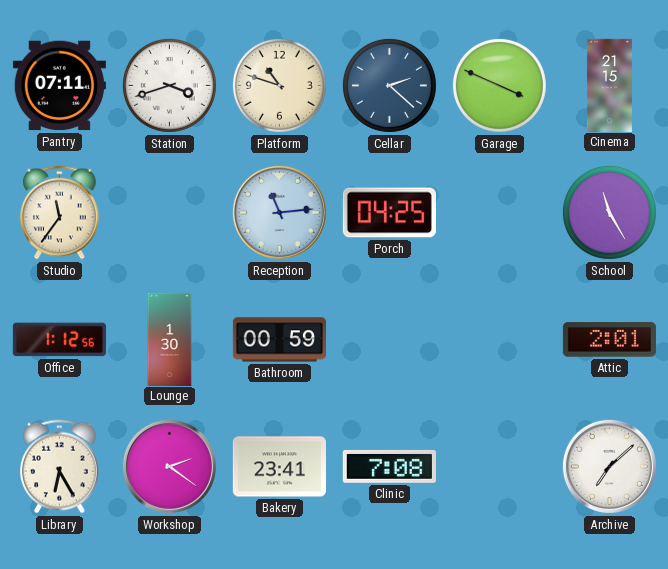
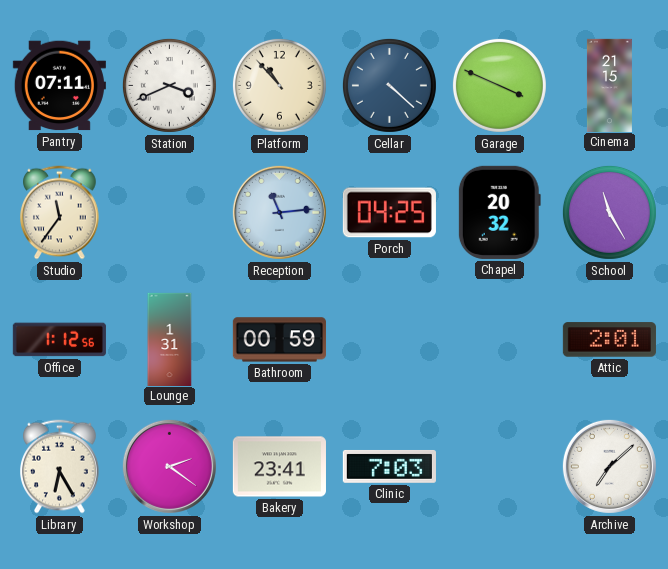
Station: 3:42 -> 3:41 (169, 85)
Platform: 10:48 -> 10:53 (279, 85)
Cellar: 2:22 -> 4:22 (389, 85)
Chapel: none -> 20:32 (499, 212)
Lounge: 1:30 -> 1:31 (170, 339)
Clinic: 7:08 -> 7:03 (389, 466)
